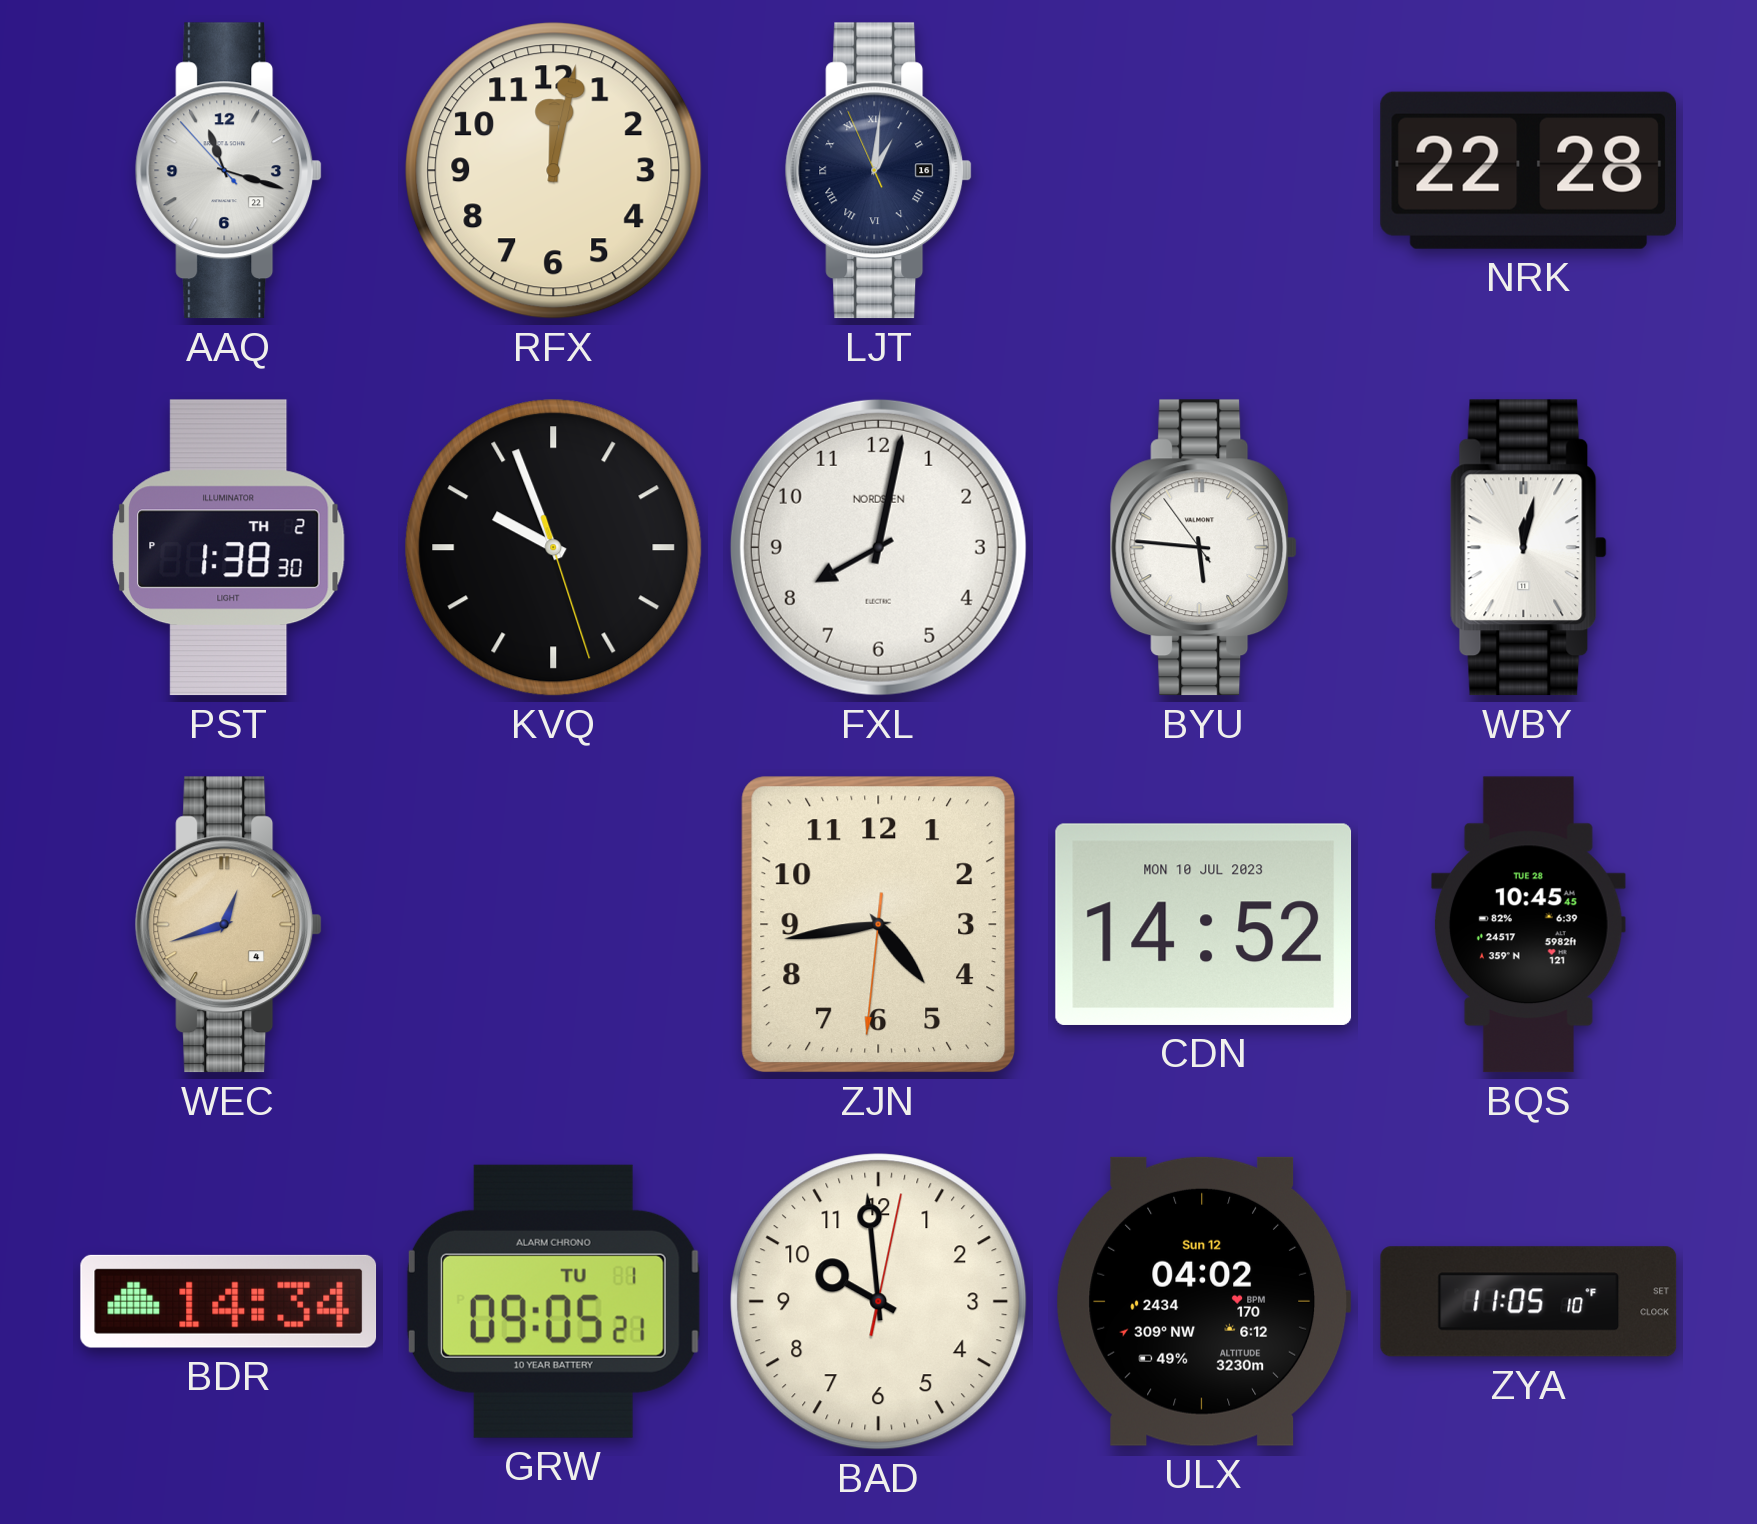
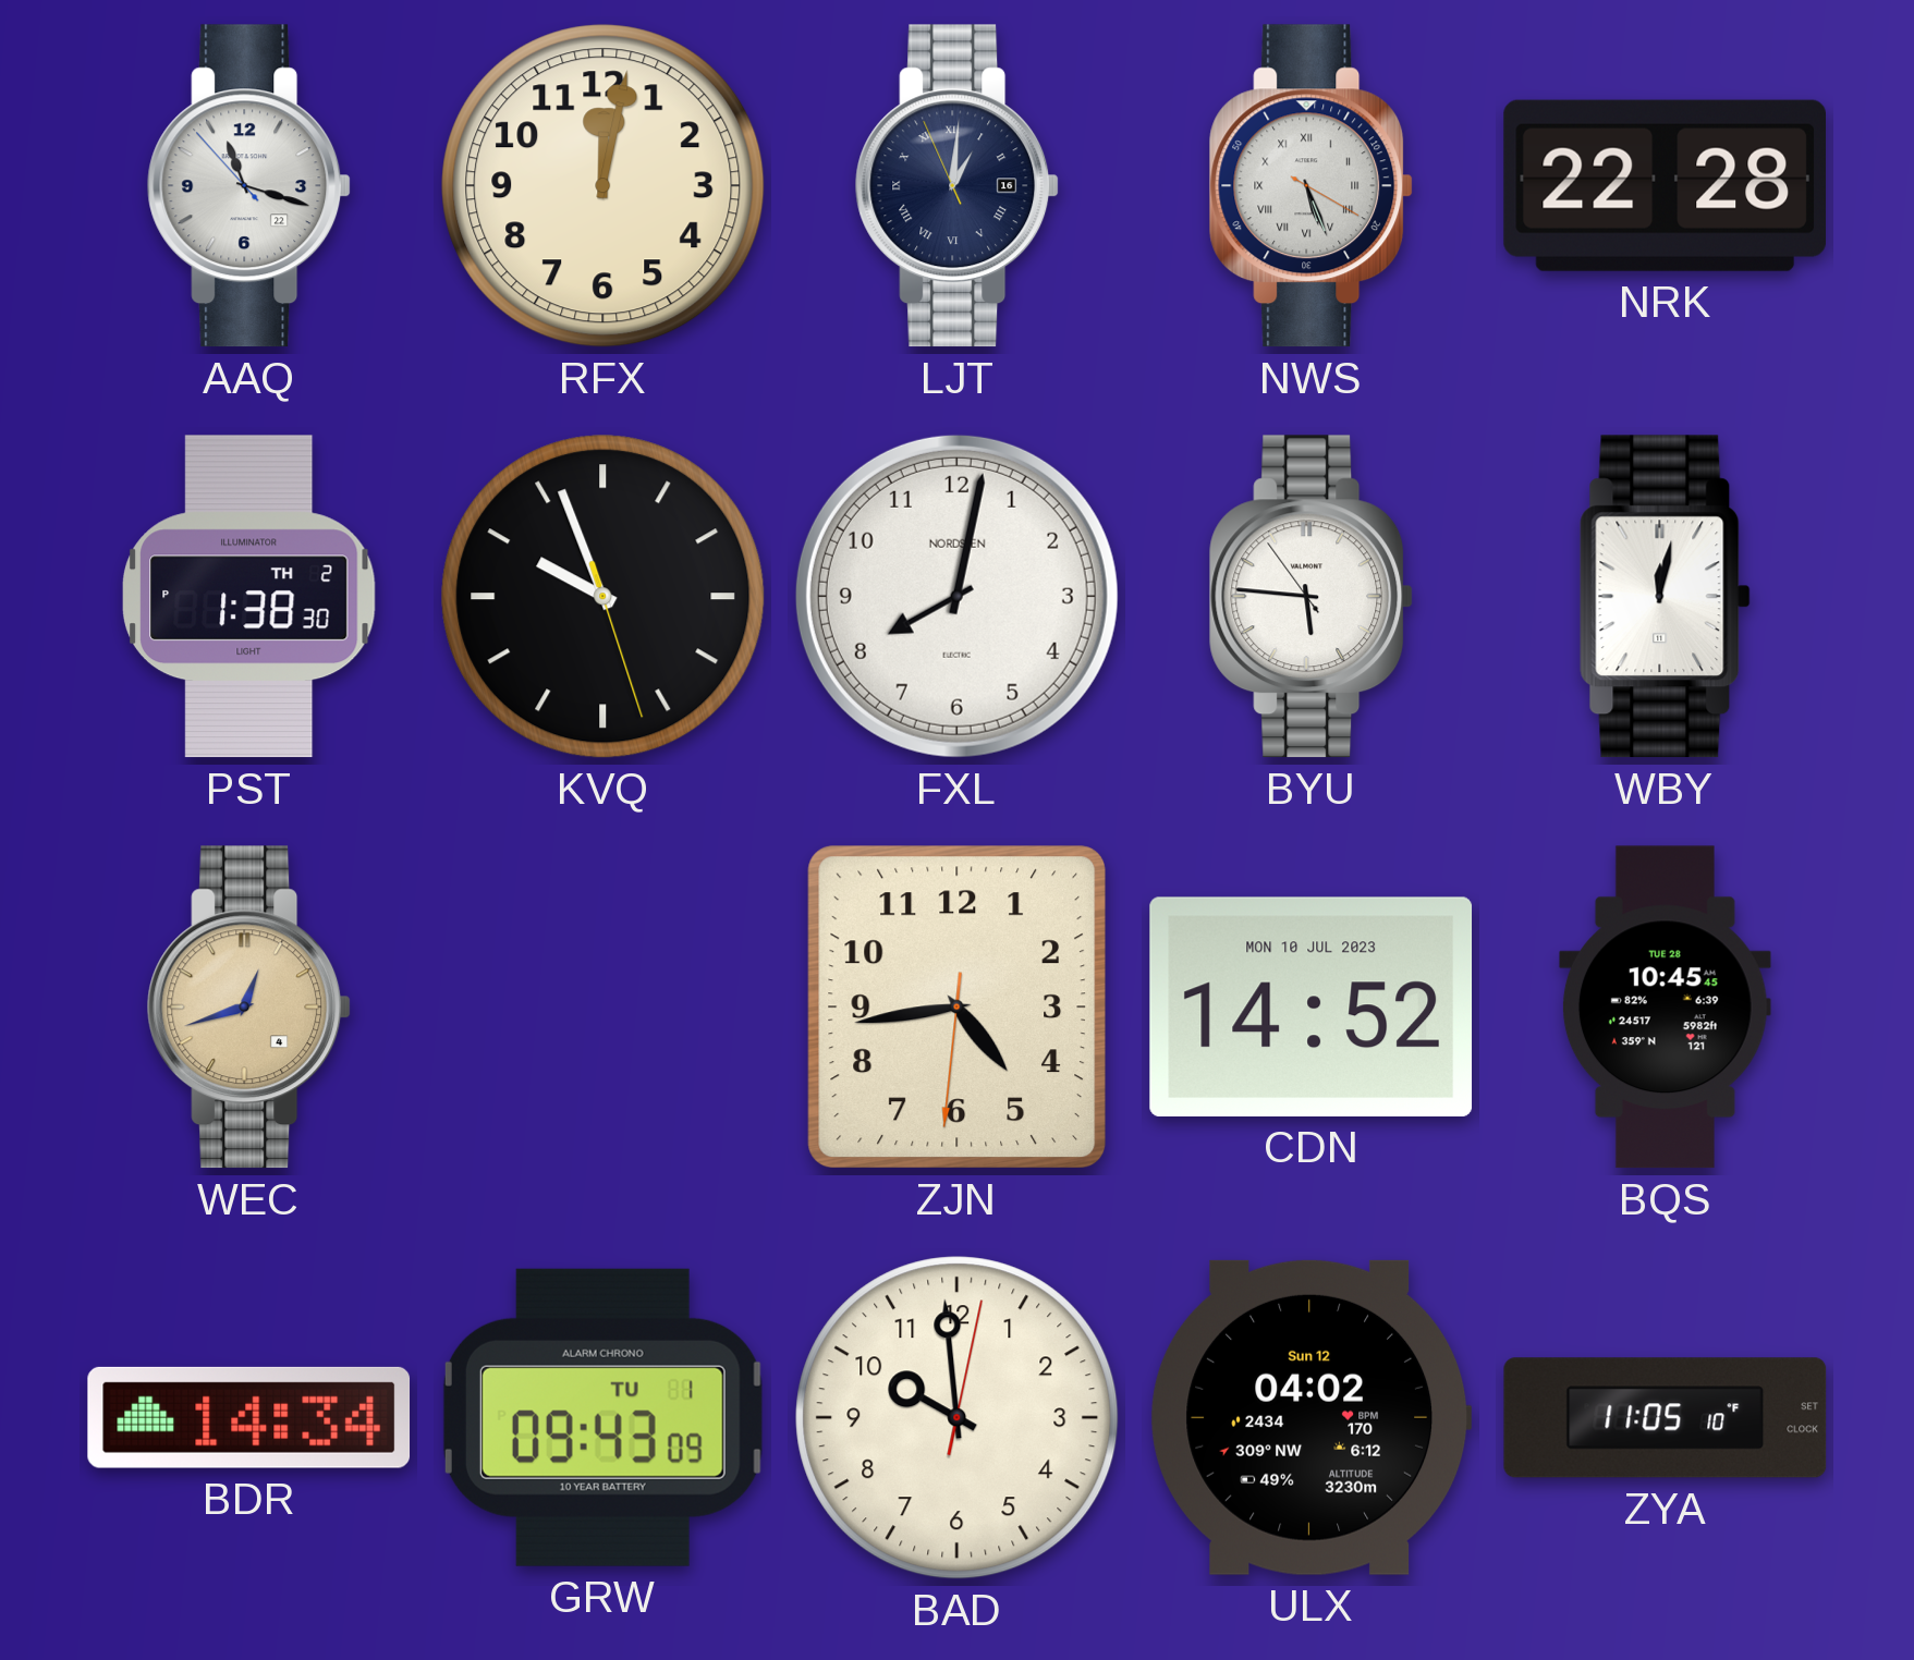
NWS: none -> 5:26 (1312, 186)
GRW: 09:05 -> 09:43 (602, 1417)
